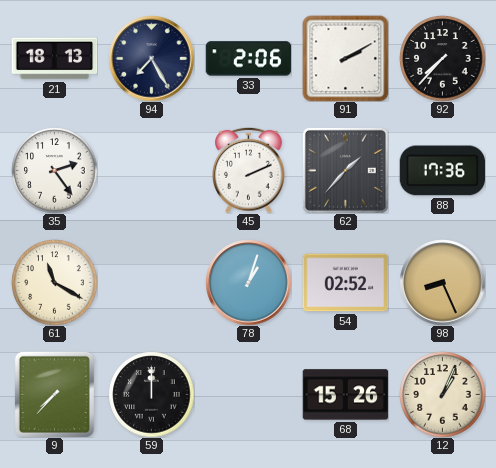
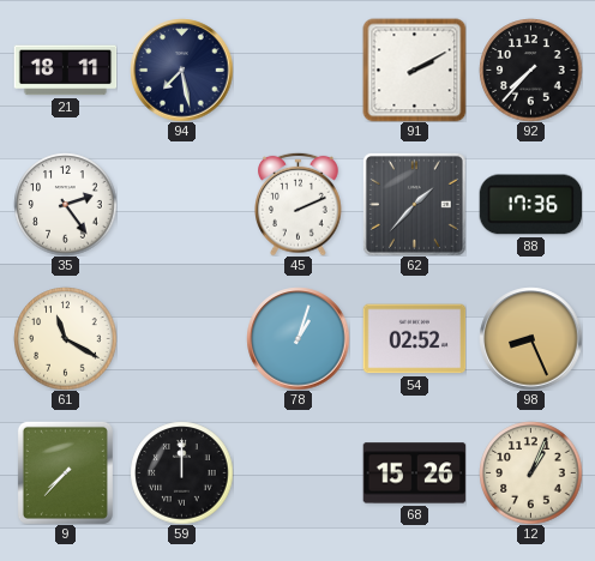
21: 18:13 -> 18:11 (65, 71)
94: 7:25 -> 7:28 (181, 70)
33: 2:06 -> none (248, 59)
